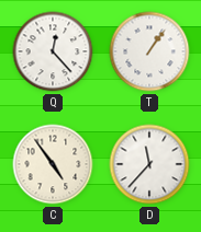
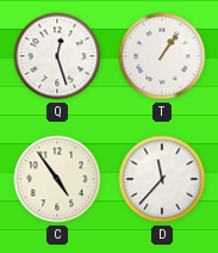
Q: 12:23 -> 12:27 (57, 56)
